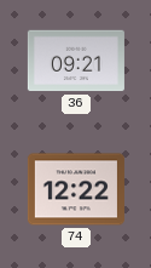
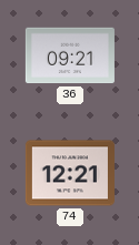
74: 12:22 -> 12:21 (70, 173)
